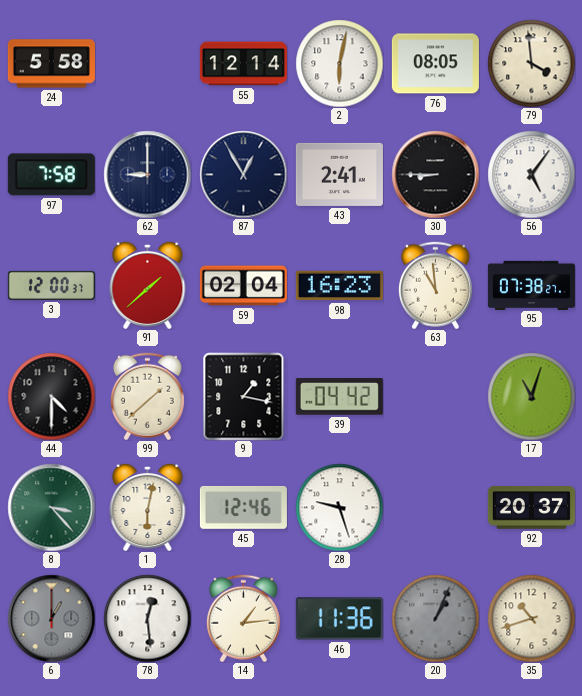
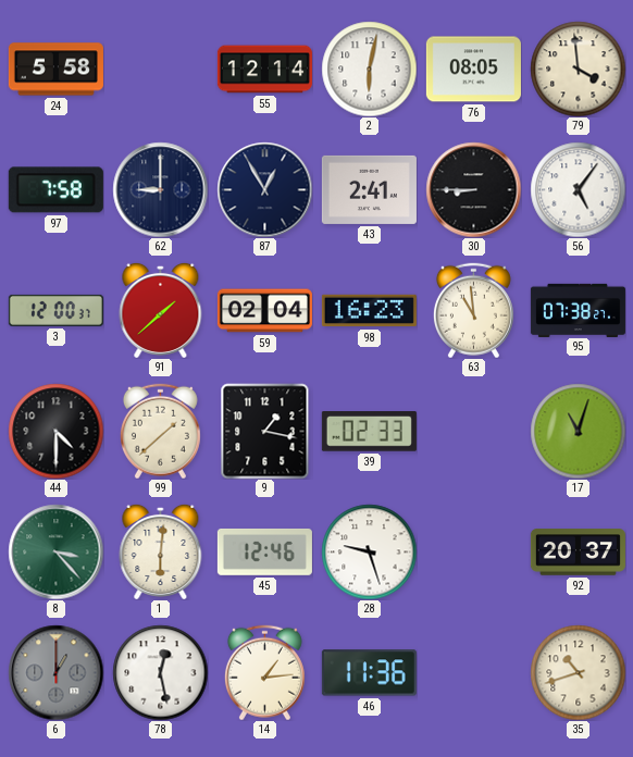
39: 04:42 -> 02:33 (369, 432)
1: 6:02 -> 6:01 (161, 551)
78: 12:29 -> 12:28 (160, 672)
20: 1:04 -> none (435, 618)
